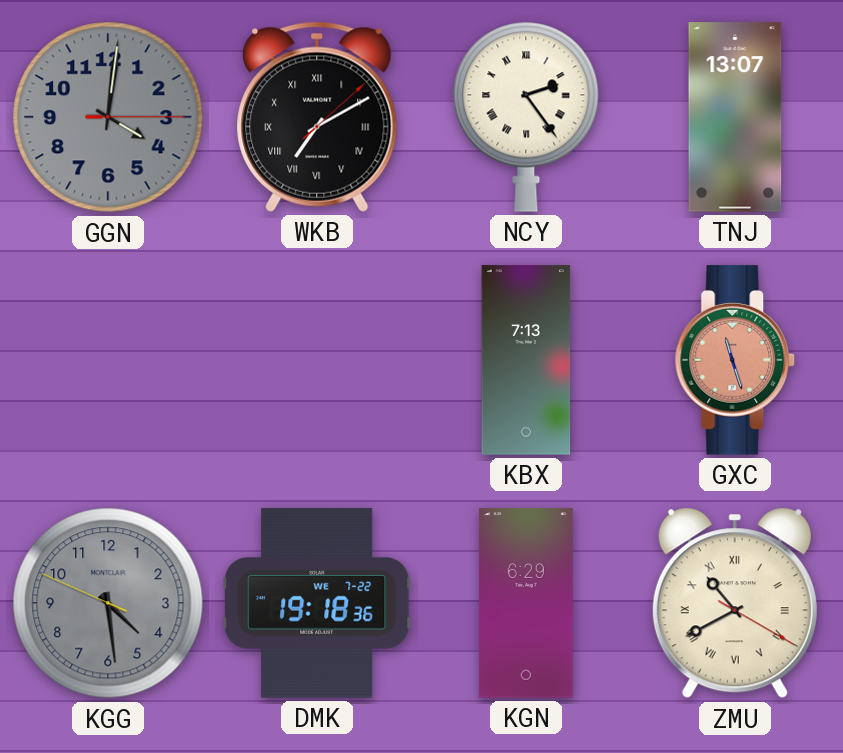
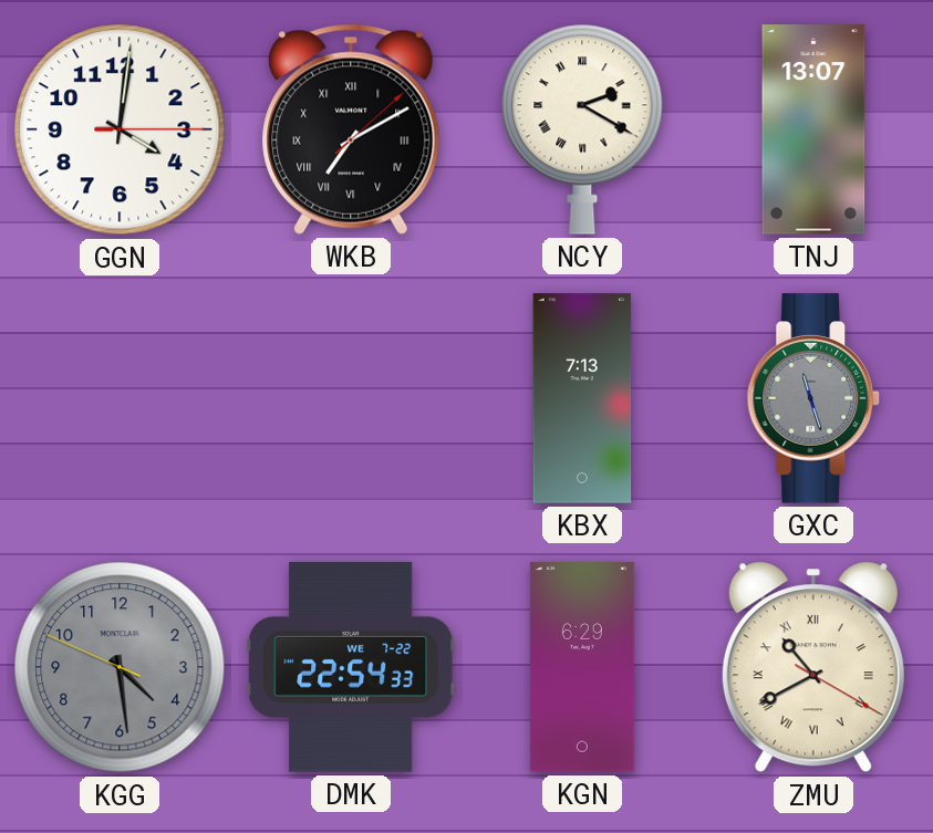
GGN dial: grey -> white (120, 129)
NCY: 2:24 -> 2:20 (582, 129)
GXC dial: salmon -> grey (813, 398)
DMK: 19:18 -> 22:54 (351, 667)
